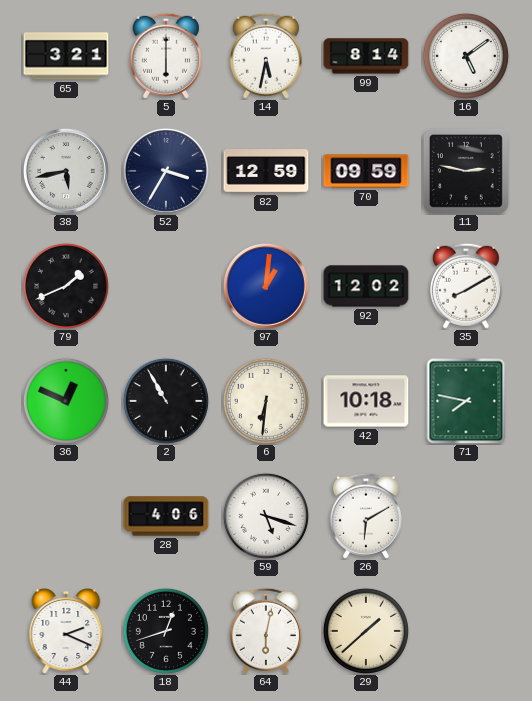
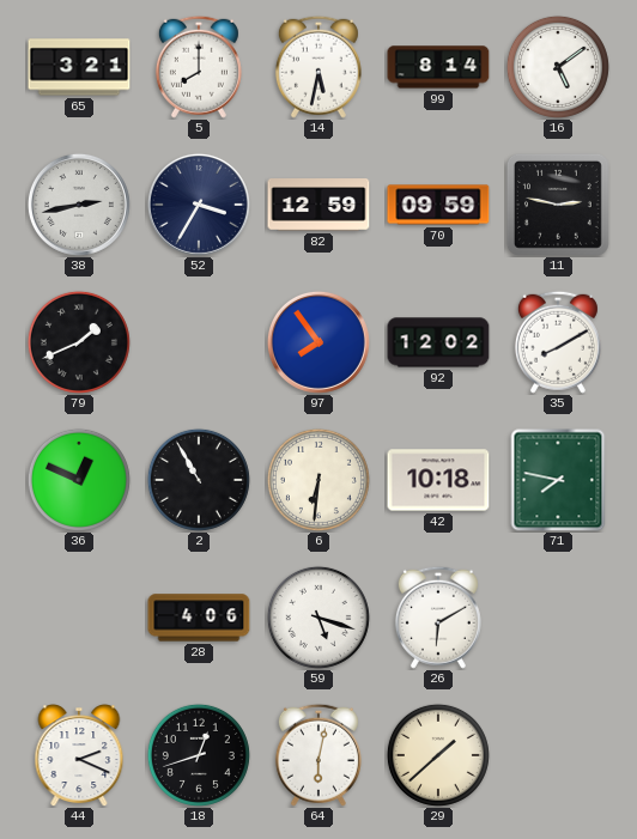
5: 6:00 -> 8:00 (199, 67)
38: 5:43 -> 2:43 (79, 205)
97: 1:01 -> 7:54 (318, 342)
